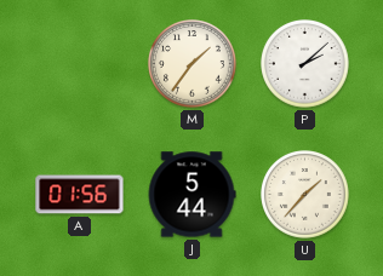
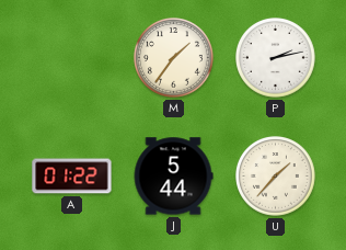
P: 2:08 -> 2:13 (276, 58)
A: 01:56 -> 01:22 (72, 177)
